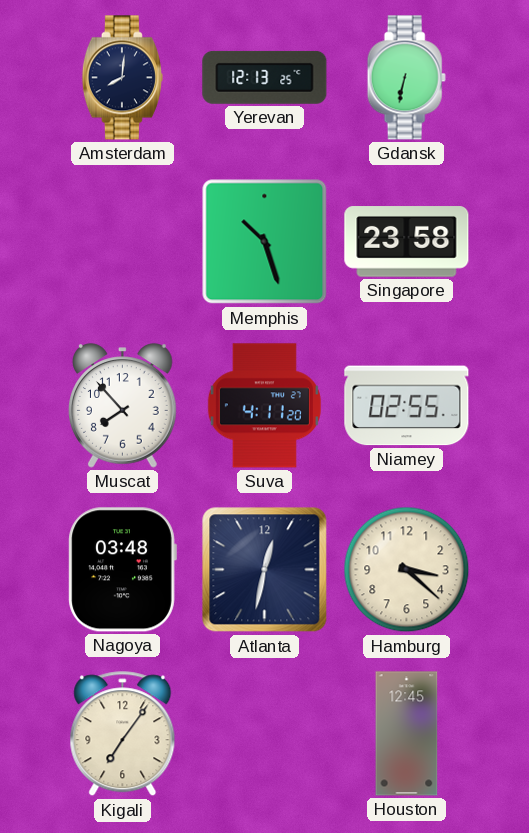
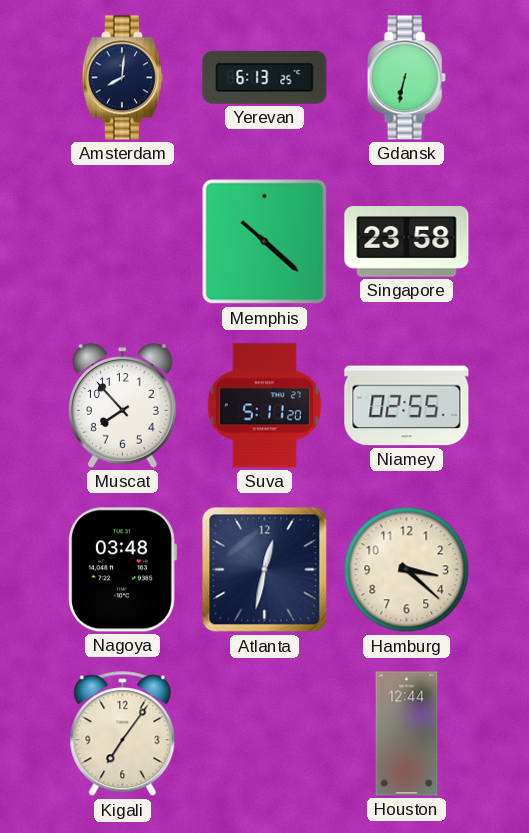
Yerevan: 12:13 -> 6:13 (265, 77)
Memphis: 10:27 -> 10:22 (265, 242)
Suva: 4:11 -> 5:11 (264, 406)
Houston: 12:45 -> 12:44 (407, 734)
